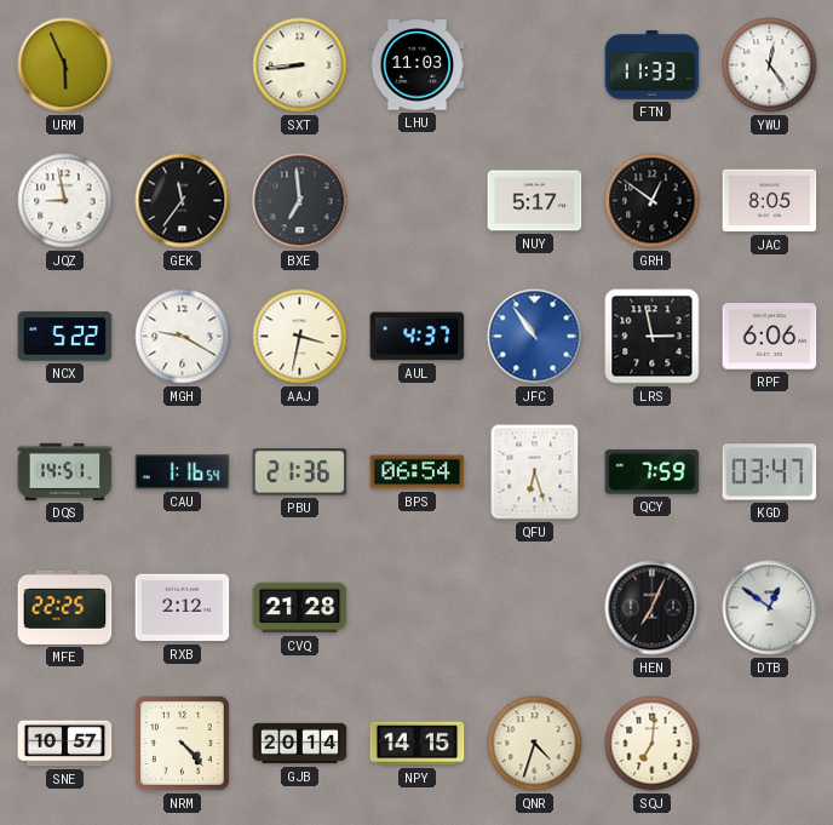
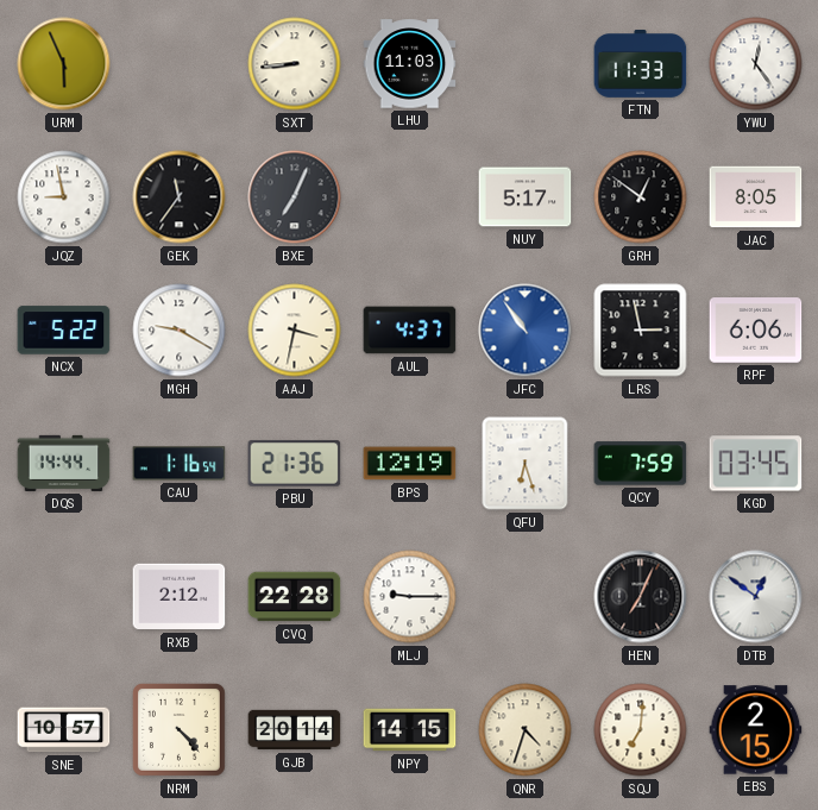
BXE: 6:59 -> 7:04 (295, 197)
DQS: 14:51 -> 14:44 (64, 463)
BPS: 06:54 -> 12:19 (410, 464)
KGD: 03:47 -> 03:45 (756, 464)
MFE: 22:25 -> none (65, 607)
CVQ: 21:28 -> 22:28 (295, 597)
MLJ: none -> 9:15 (410, 597)
EBS: none -> 2:15 (756, 730)
